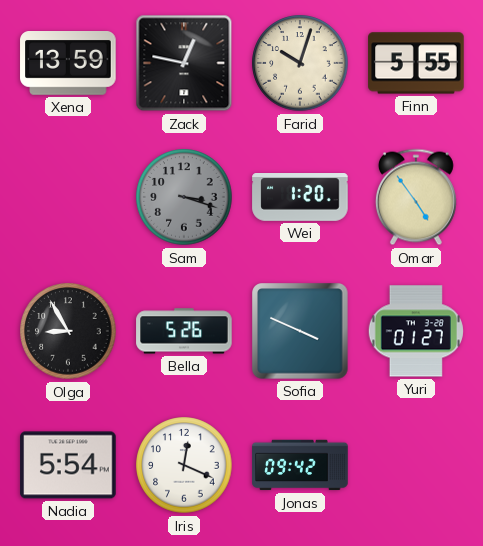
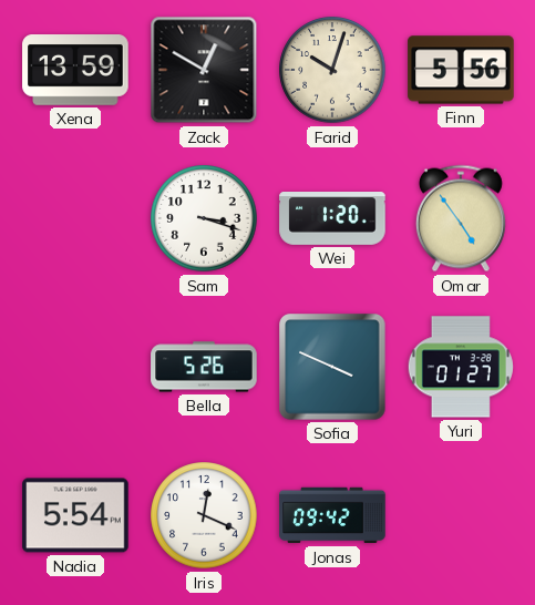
Zack: 12:47 -> 12:50 (204, 70)
Finn: 5:55 -> 5:56 (461, 70)
Sam dial: grey -> white (204, 218)
Olga: 8:55 -> none (68, 331)
